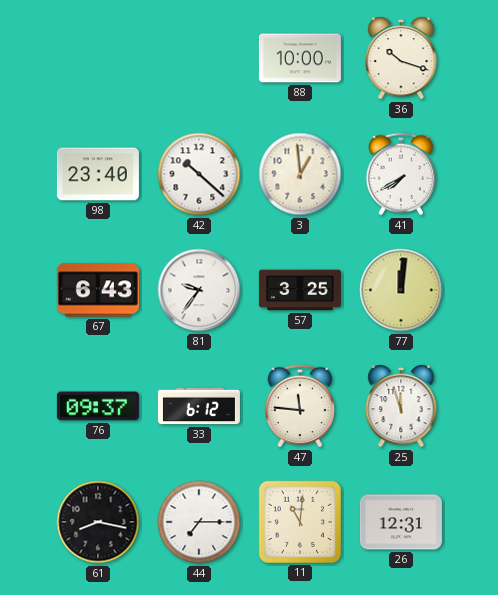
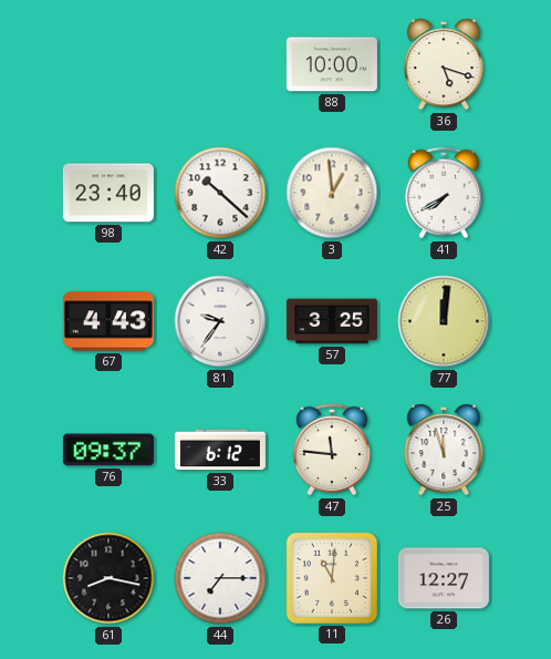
36: 10:18 -> 5:18 (444, 64)
67: 6:43 -> 4:43 (108, 321)
26: 12:31 -> 12:27 (444, 578)
